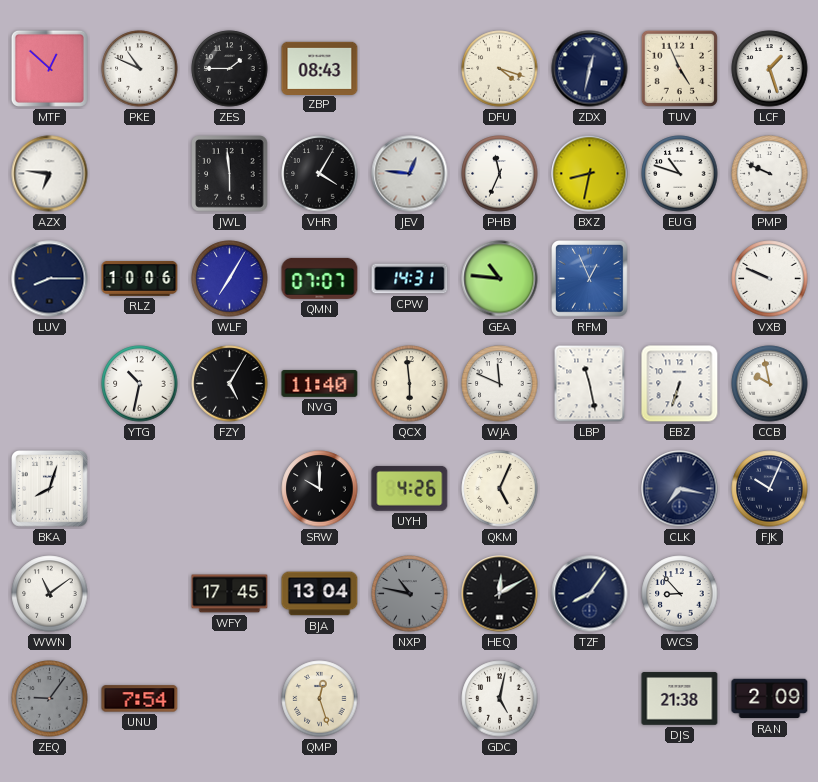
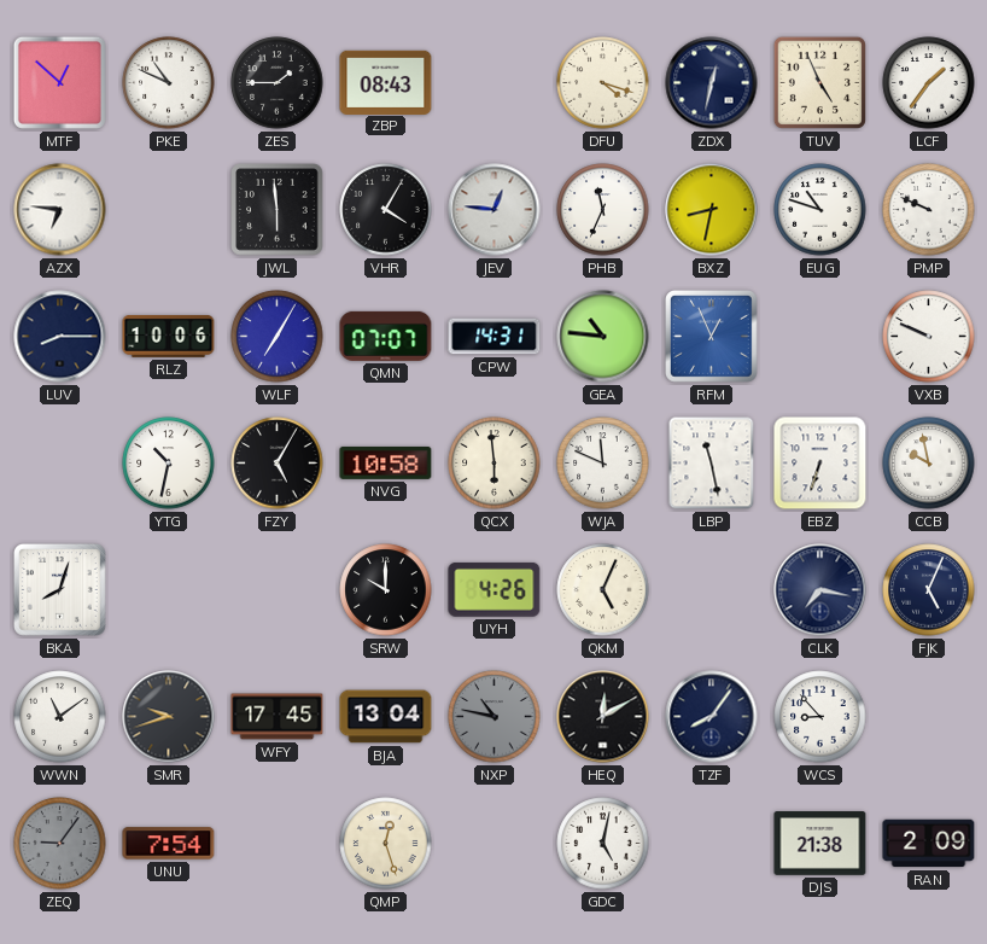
LCF: 1:27 -> 1:36 (929, 83)
NVG: 11:40 -> 10:58 (386, 462)
FJK: 10:04 -> 5:04 (929, 590)
SMR: none -> 9:42 (169, 717)
